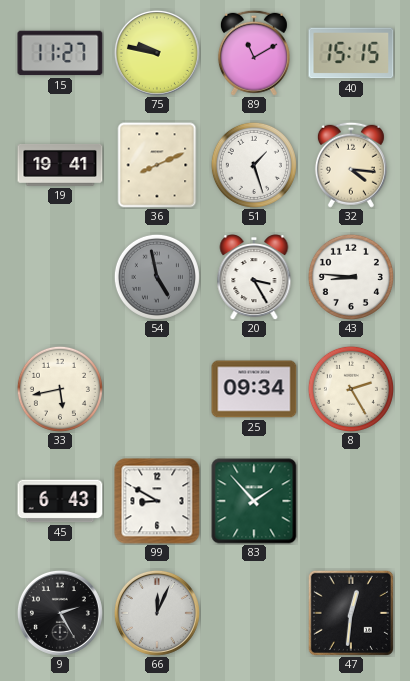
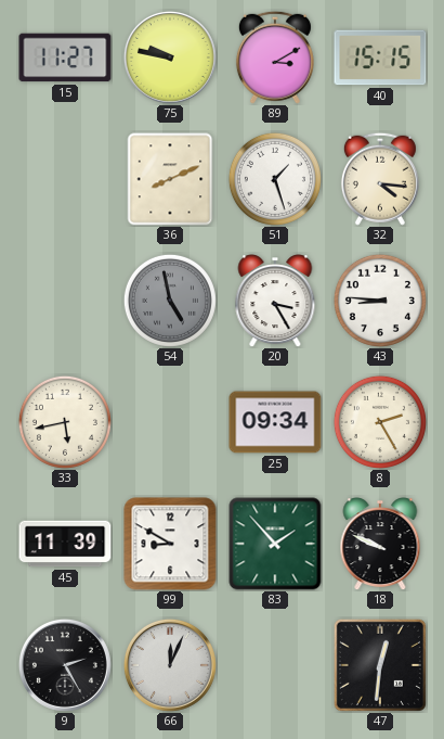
89: 11:10 -> 3:10 (275, 58)
19: 19:41 -> none (60, 165)
45: 6:43 -> 11:39 (65, 544)
18: none -> 9:49 (380, 544)
